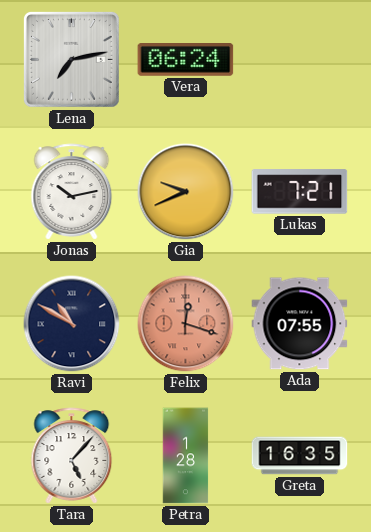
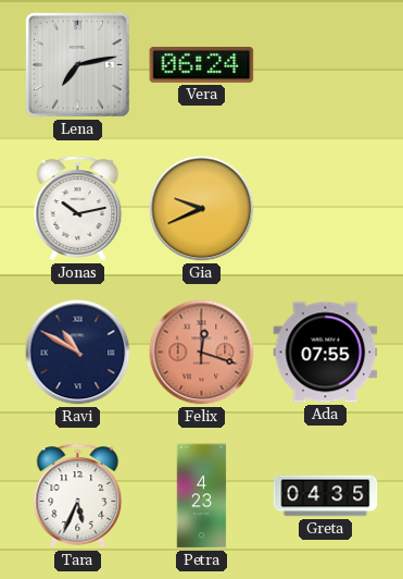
Lukas: 7:21 -> none (300, 192)
Tara: 5:07 -> 5:34 (78, 496)
Petra: 1:28 -> 4:23 (202, 496)
Greta: 16:35 -> 04:35 (326, 496)
